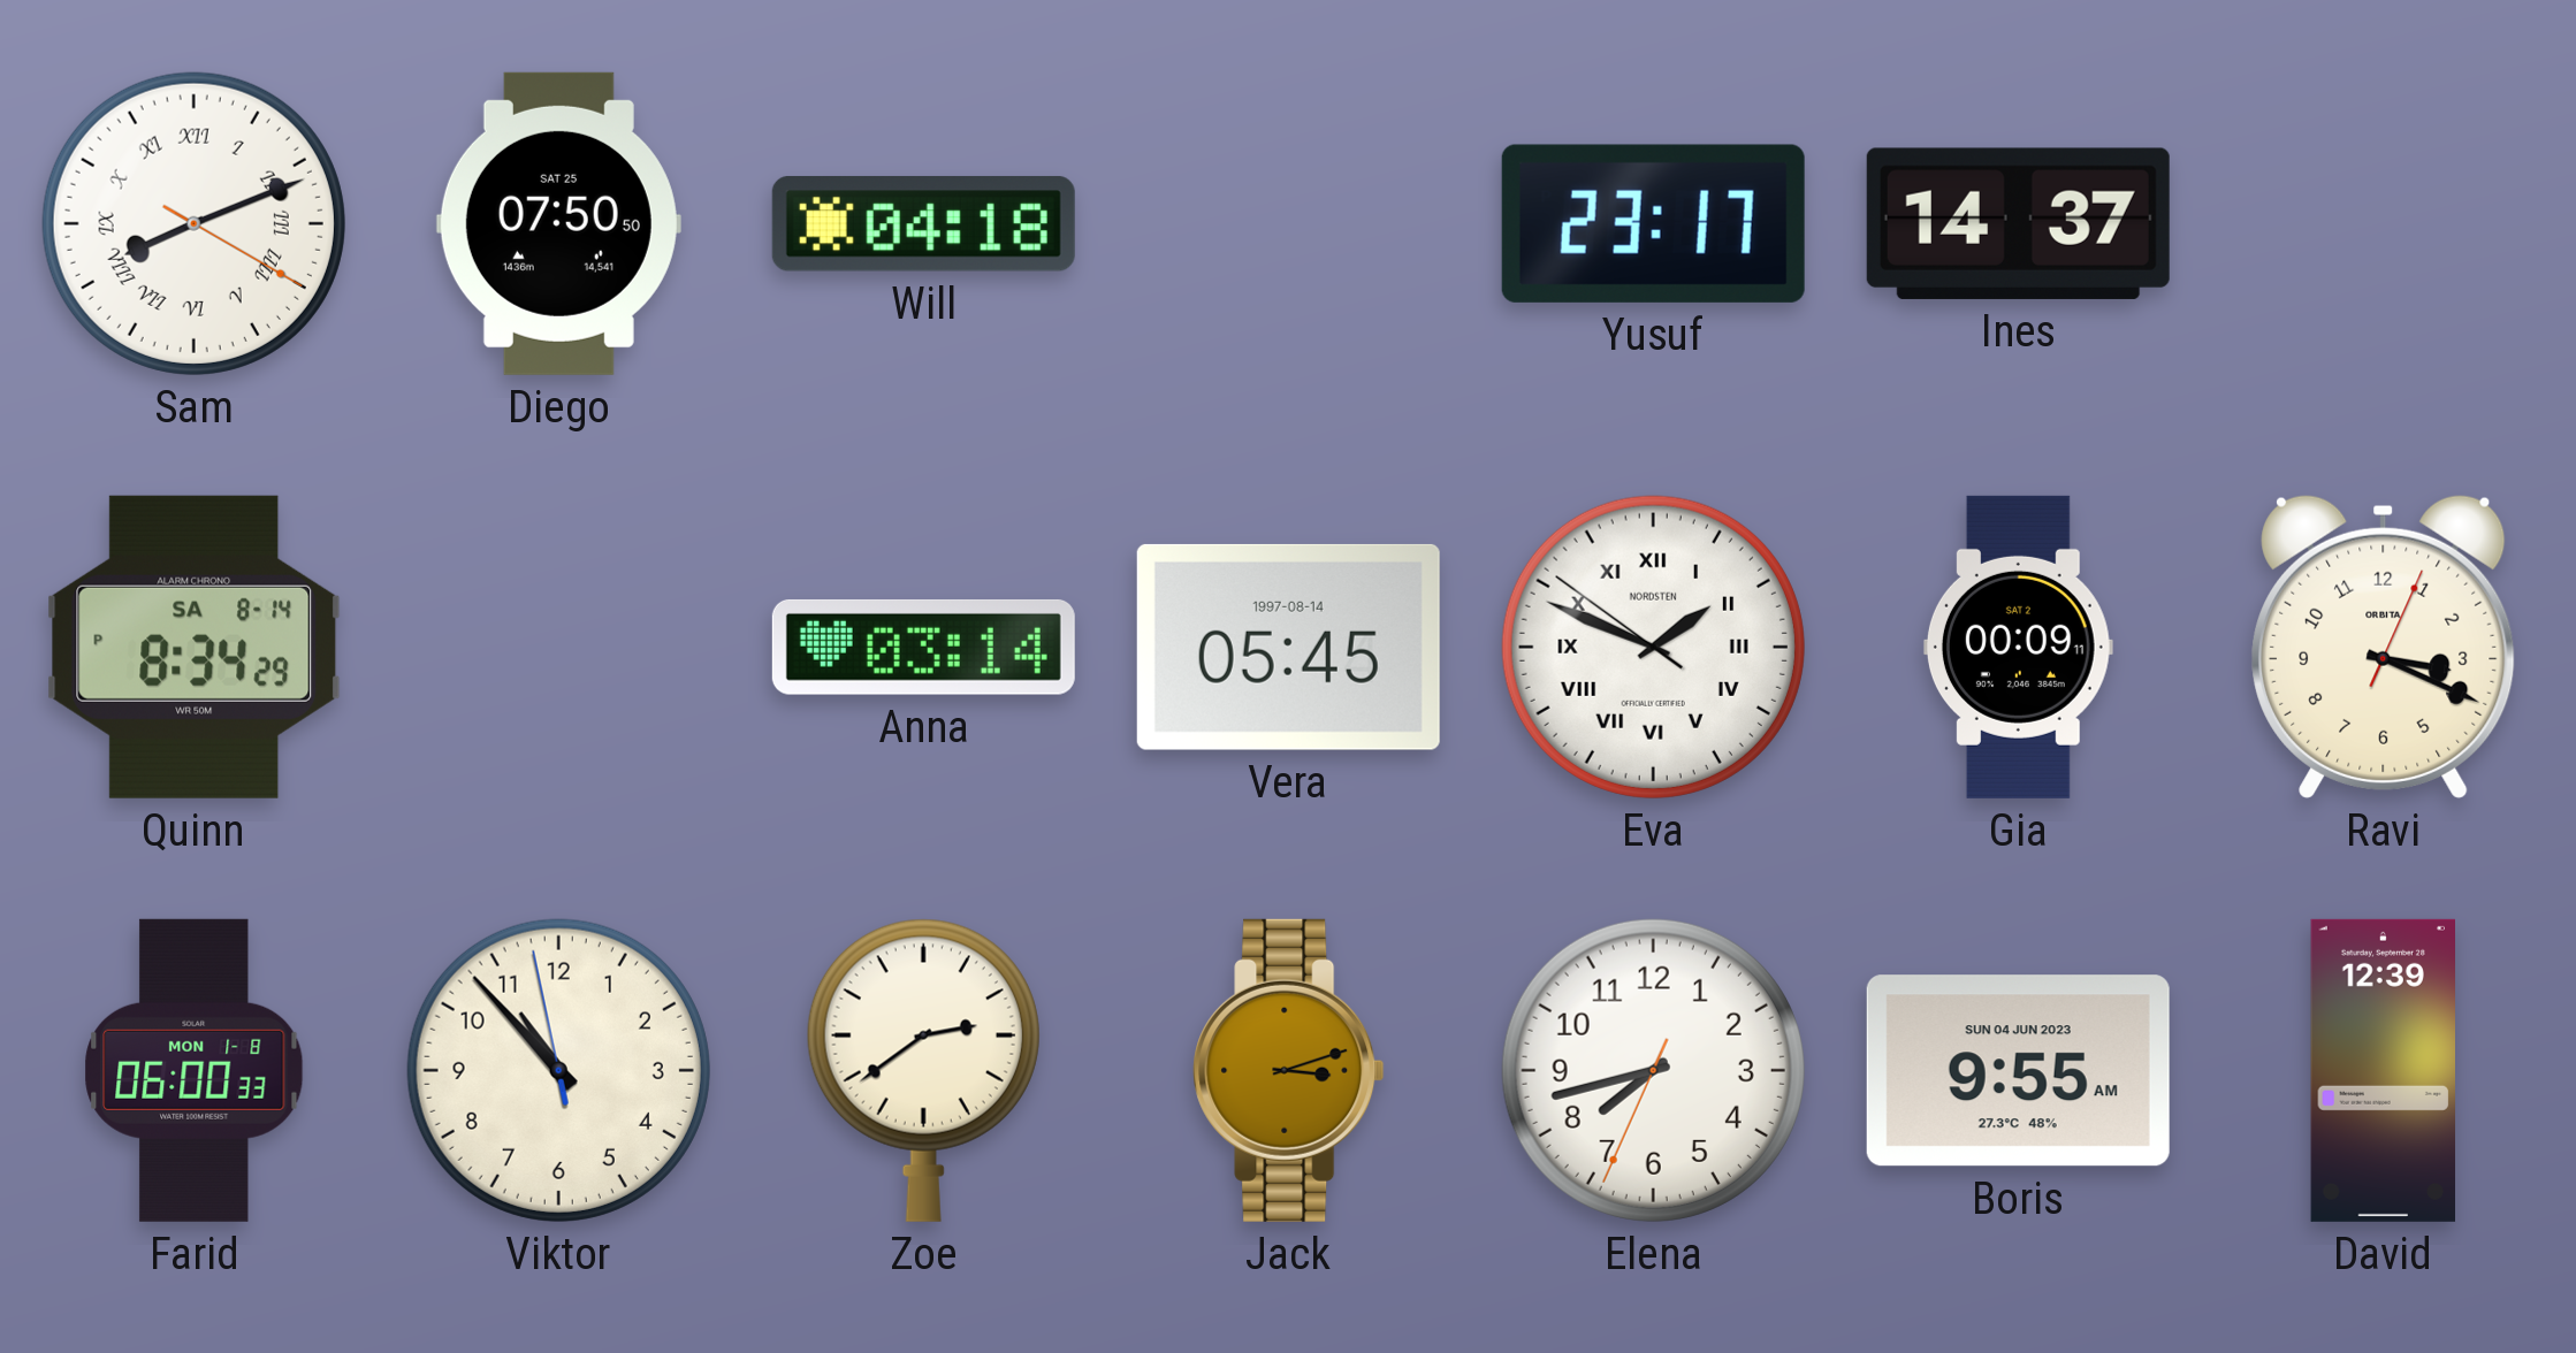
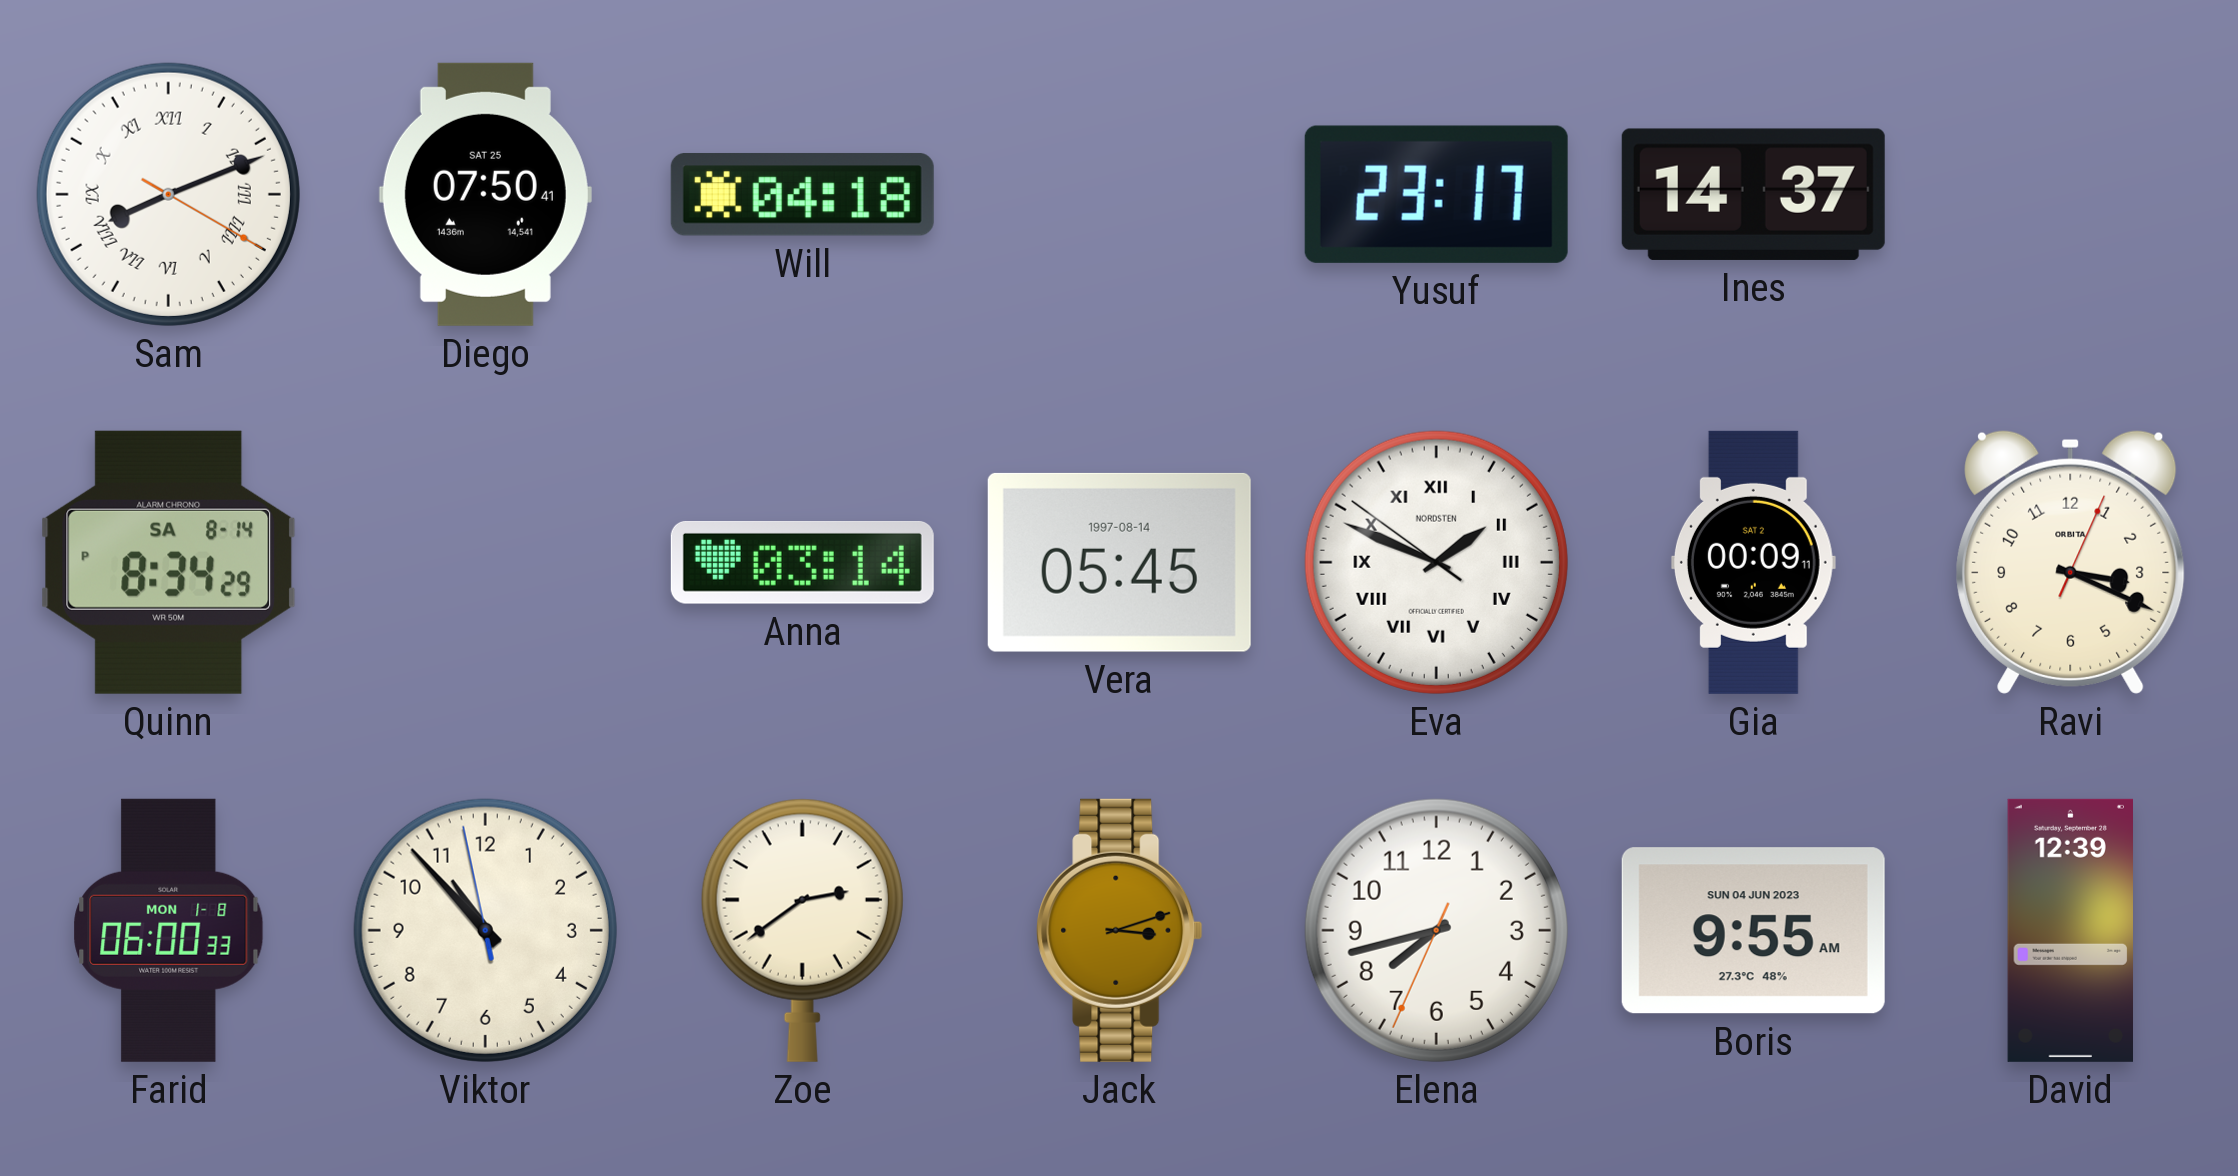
Diego: 07:50:50 -> 07:50:41 (485, 194)
